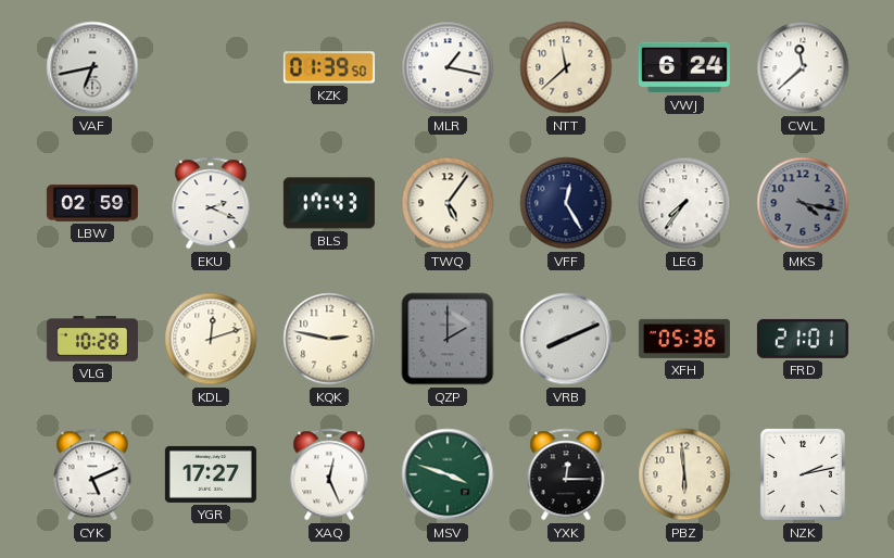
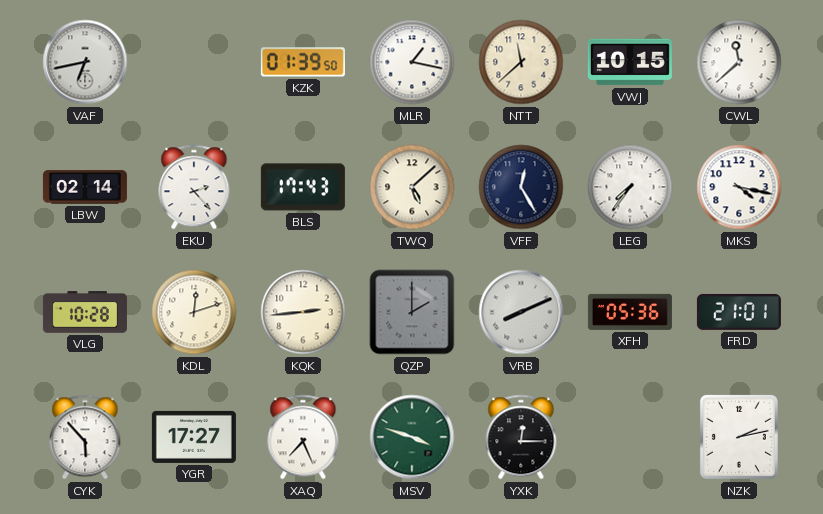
VWJ: 6:24 -> 10:15 (630, 62)
LBW: 02:59 -> 02:14 (85, 187)
EKU: 2:19 -> 2:23 (194, 187)
TWQ: 5:06 -> 5:08 (412, 187)
MKS dial: grey -> white (739, 187)
KQK: 2:47 -> 2:44 (303, 312)
CYK: 5:11 -> 5:53 (85, 437)
XAQ: 12:26 -> 7:26 (303, 437)
PBZ: 5:59 -> none (684, 474)
